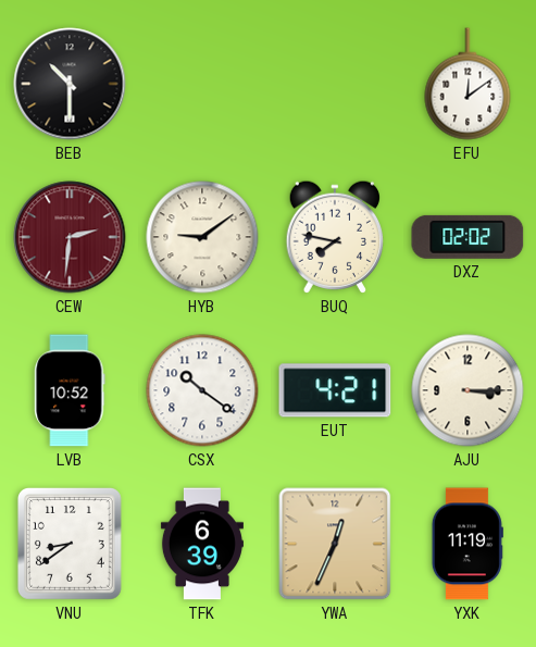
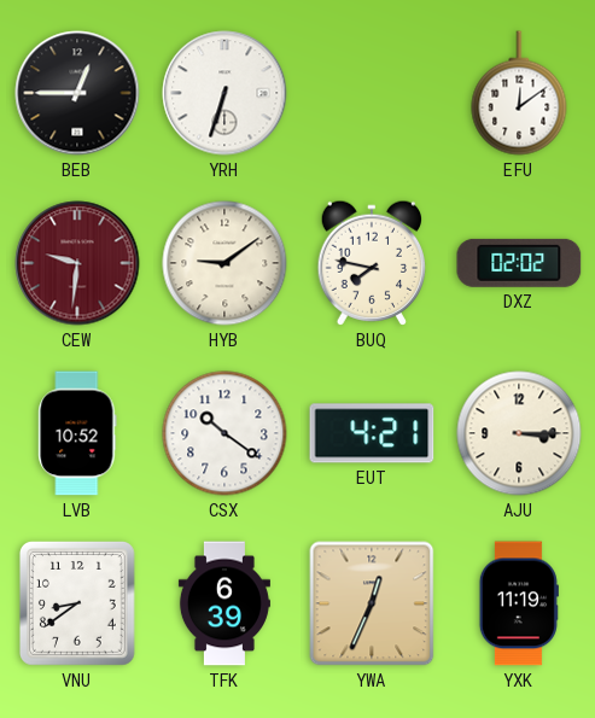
BEB: 10:30 -> 12:45 (77, 93)
YRH: none -> 6:33 (224, 93)
CEW: 2:31 -> 9:31 (77, 263)
